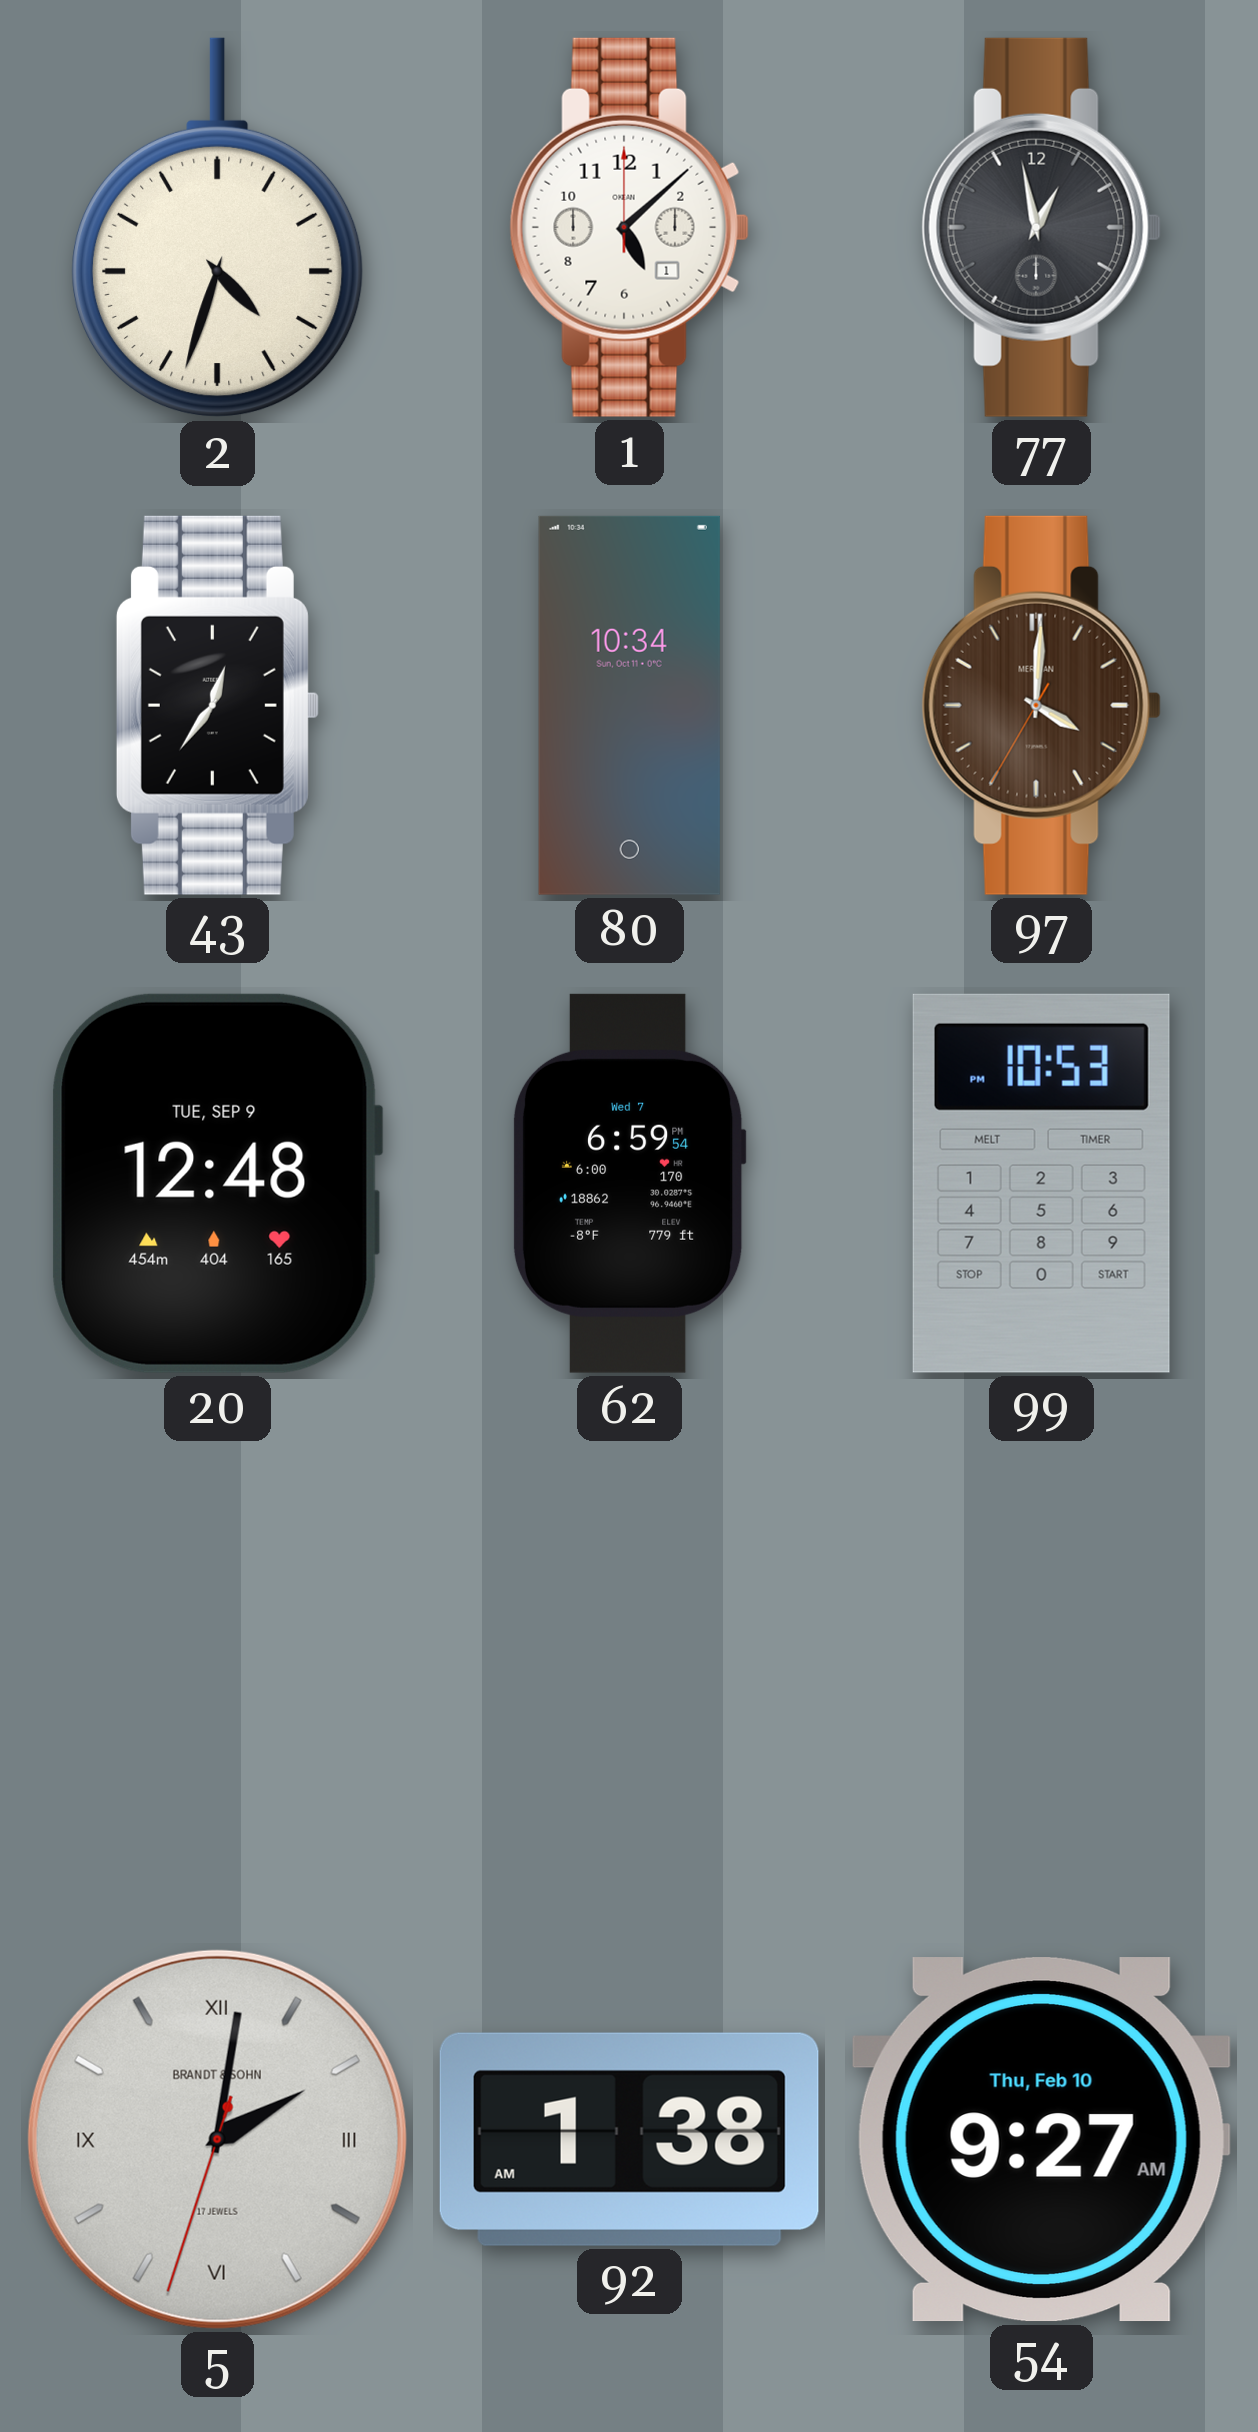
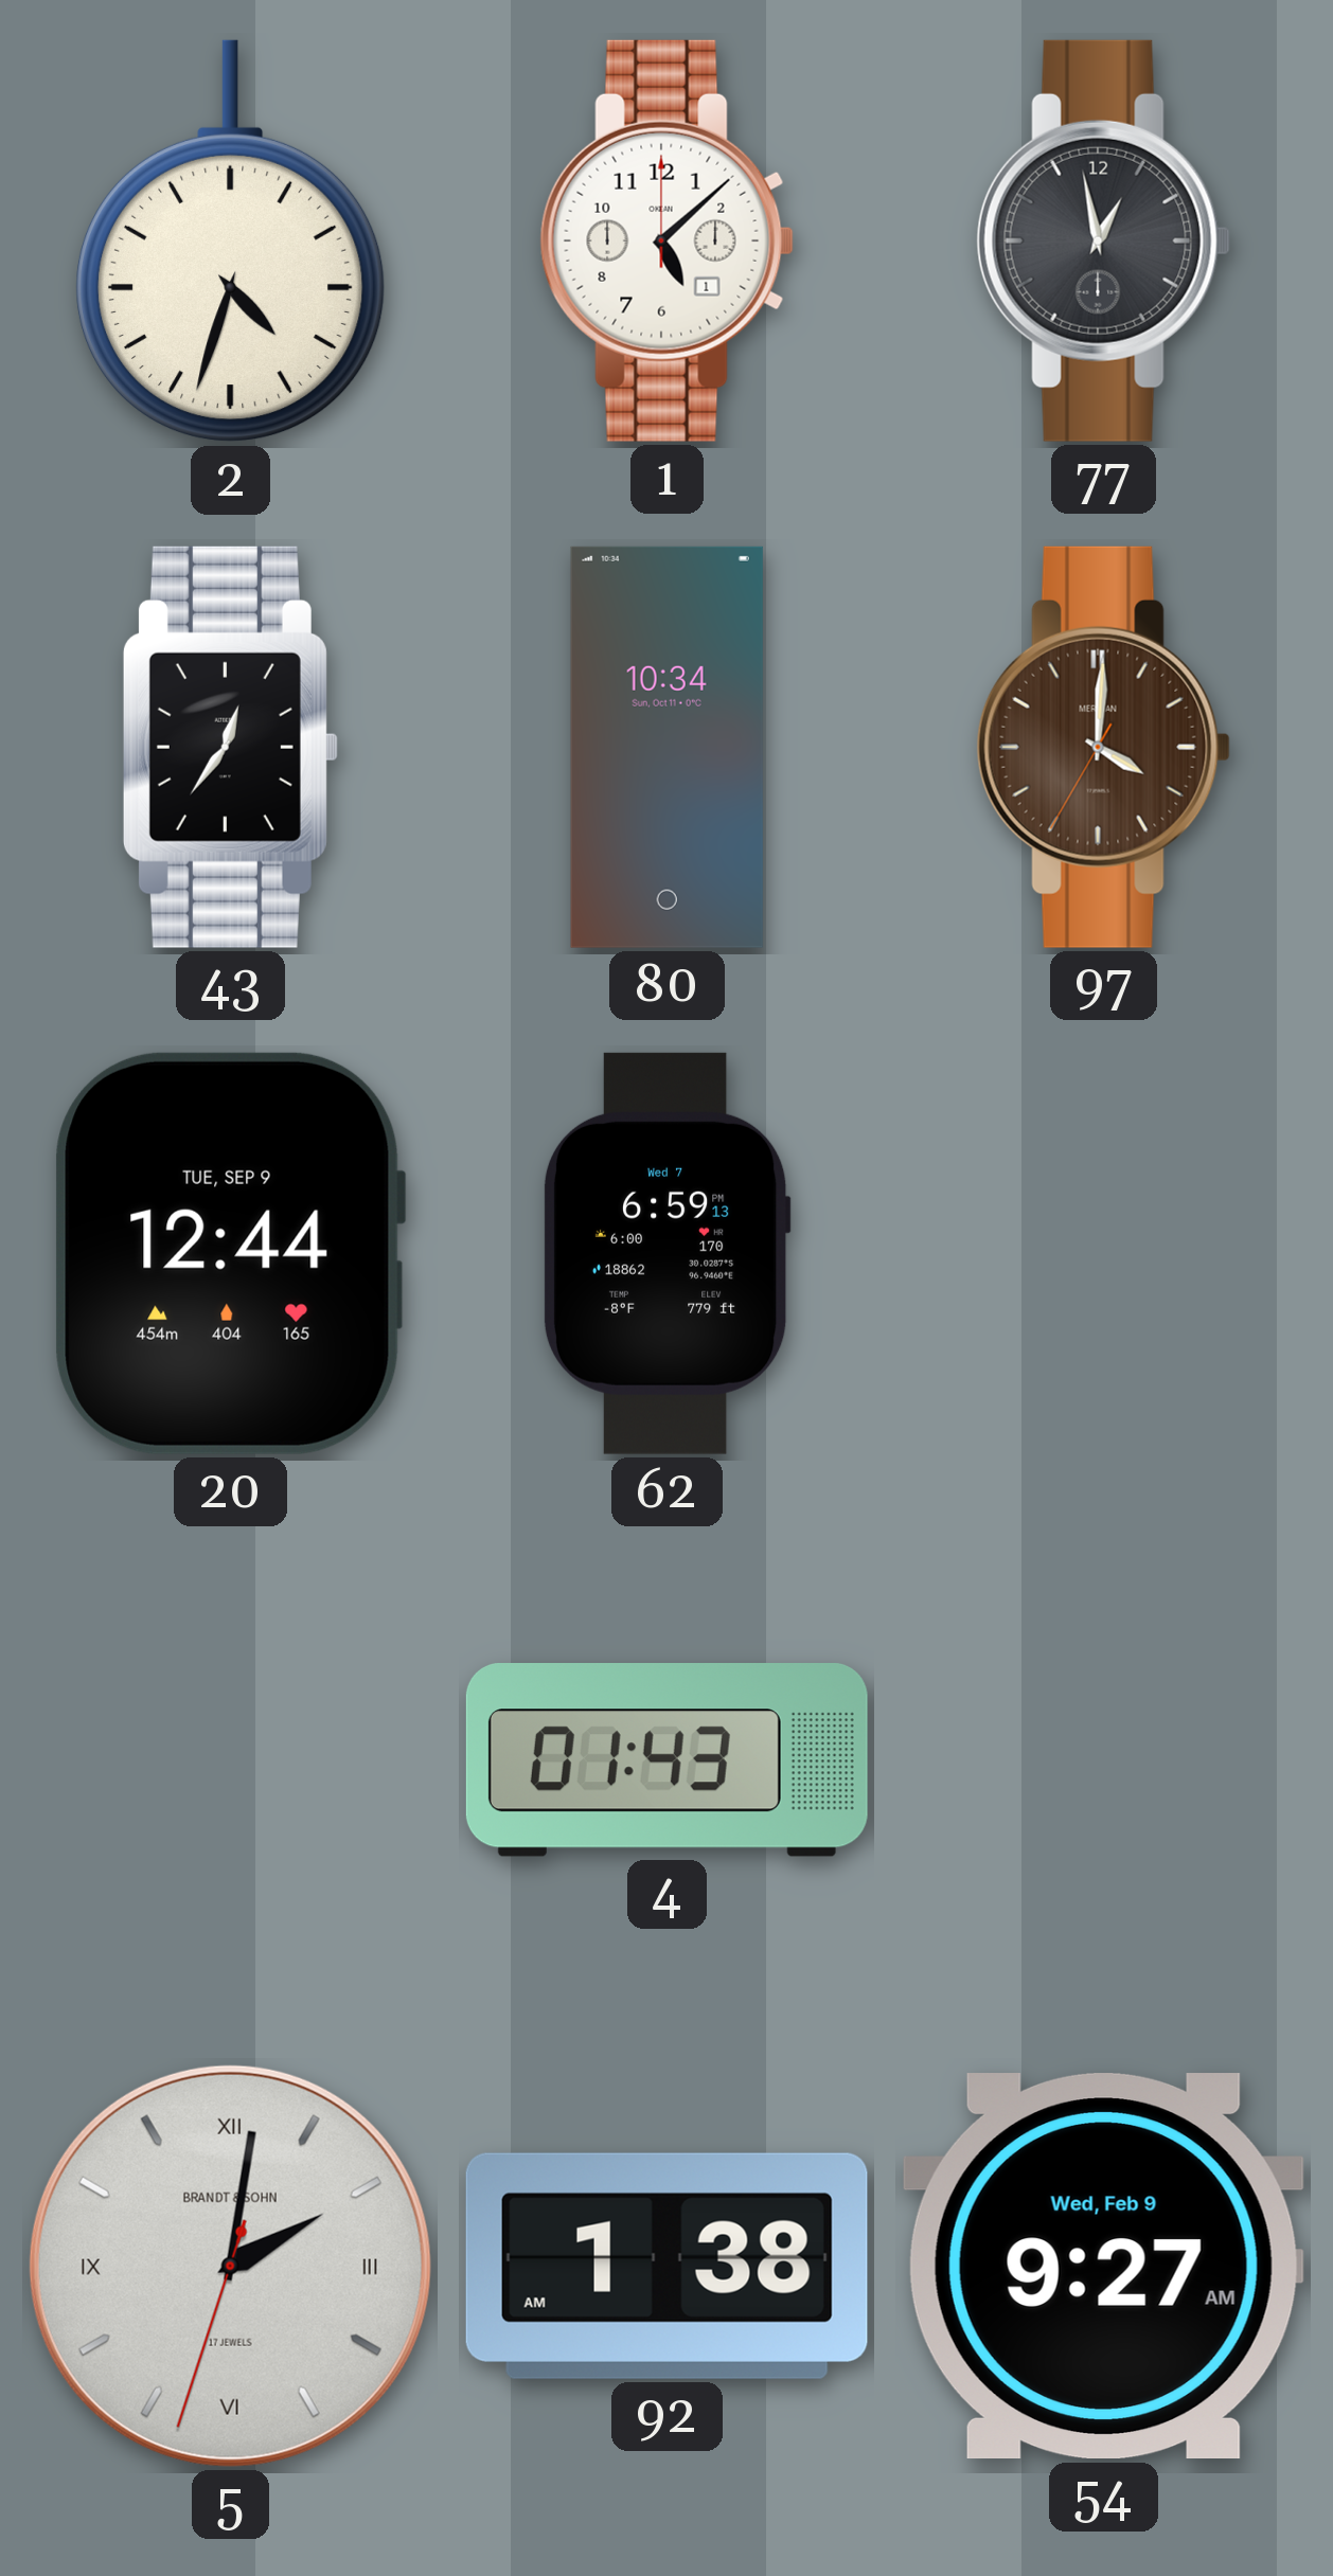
20: 12:48 -> 12:44 (230, 1253)
62: 6:59:54 PM -> 6:59:13 PM (666, 1253)
99: 10:53 -> none (1041, 1183)
4: none -> 01:43 (666, 1760)
54 date: Thu, Feb 10 -> Wed, Feb 9 (1103, 2267)
